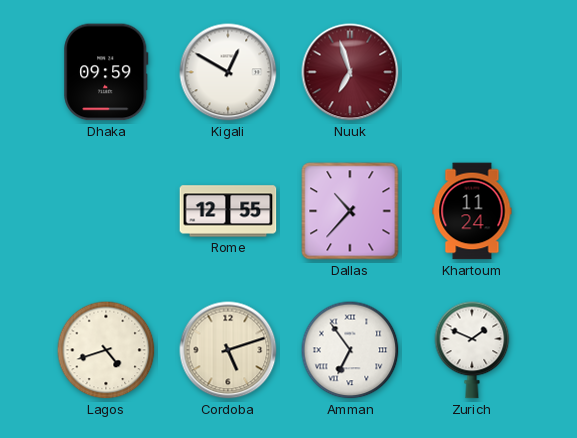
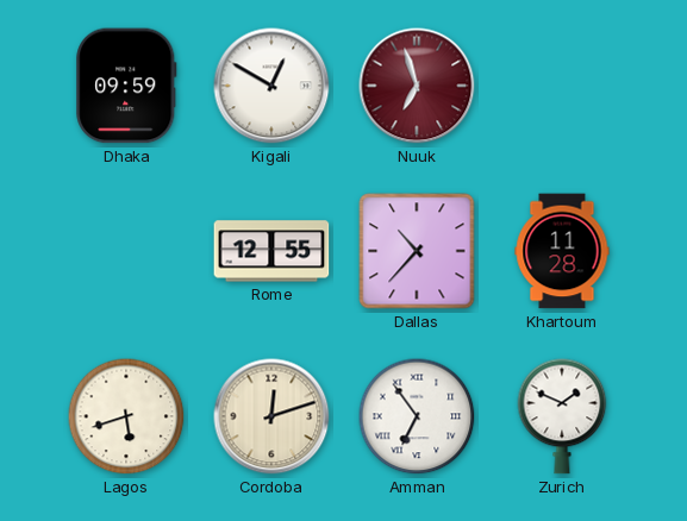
Khartoum: 11:24 -> 11:28 (562, 251)
Lagos: 4:42 -> 5:42 (126, 416)
Cordoba: 5:12 -> 12:12 (271, 416)
